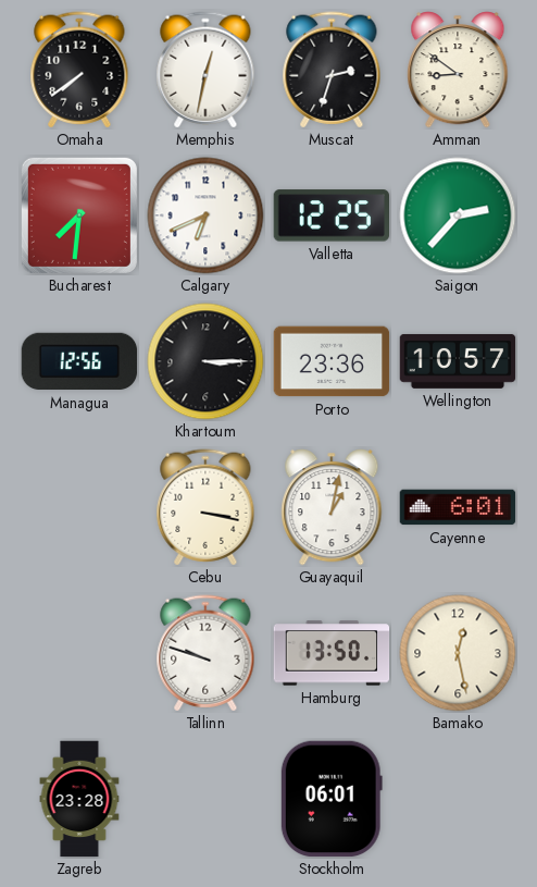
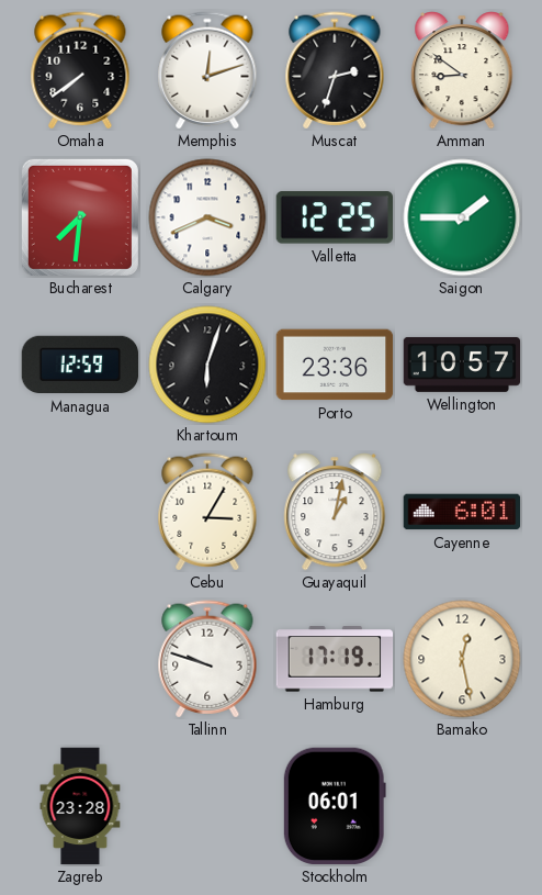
Memphis: 12:32 -> 12:12 (207, 70)
Calgary: 6:41 -> 3:41 (207, 217)
Saigon: 2:37 -> 1:45 (462, 217)
Managua: 12:56 -> 12:59 (80, 365)
Khartoum: 3:15 -> 6:03 (207, 365)
Cebu: 3:17 -> 3:05 (207, 512)
Hamburg: 13:50 -> 17:19 (335, 659)
